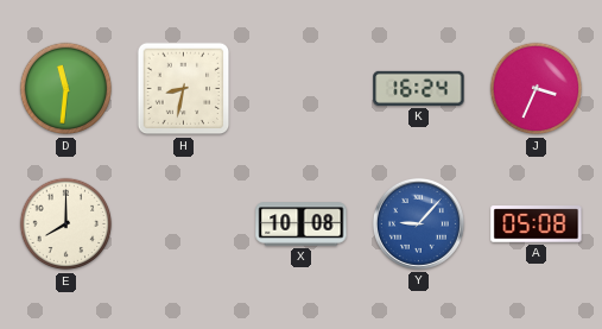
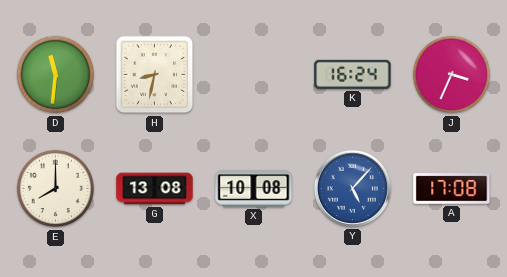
G: none -> 13:08 (155, 189)
Y: 9:07 -> 5:07 (352, 188)
A: 05:08 -> 17:08 (452, 189)
